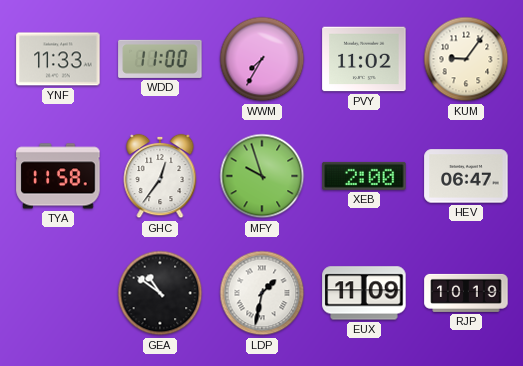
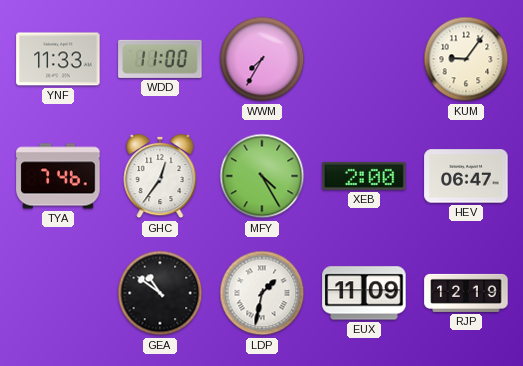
PVY: 11:02 -> none (364, 59)
TYA: 11:58 -> 7:46 (58, 176)
MFY: 9:57 -> 4:25 (262, 176)
RJP: 10:19 -> 12:19 (466, 293)
